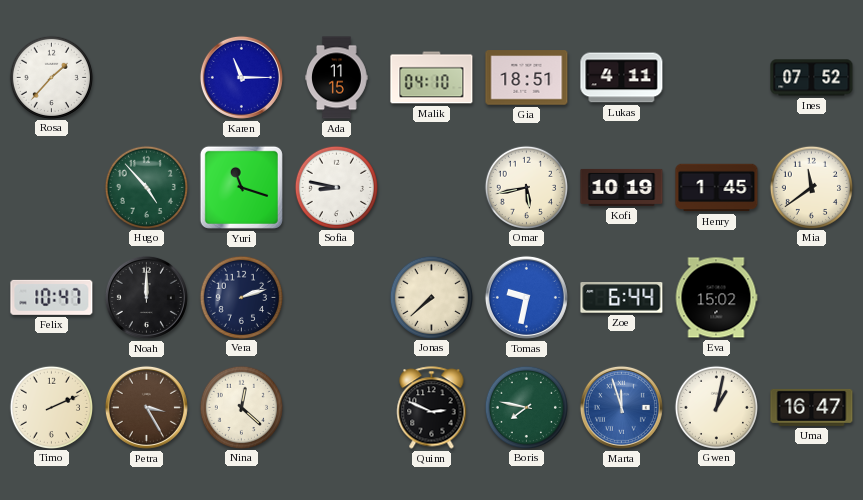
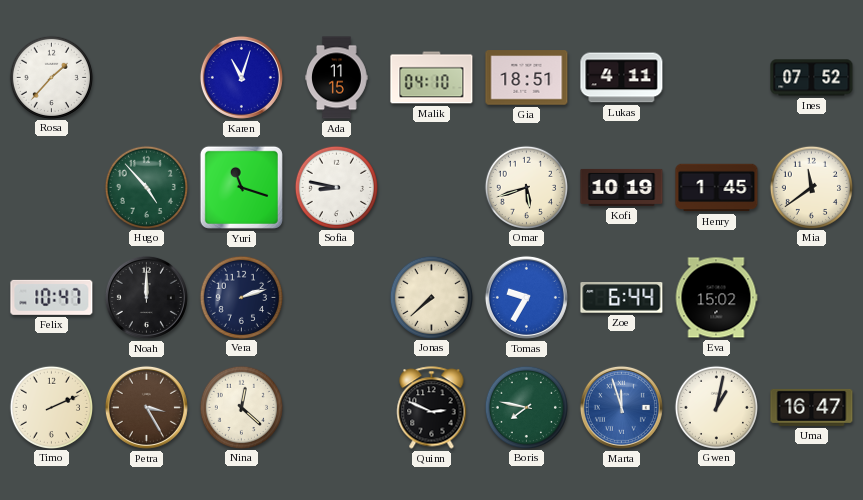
Karen: 11:15 -> 11:03 (241, 77)
Omar: 5:43 -> 5:42 (526, 187)
Tomas: 9:32 -> 9:35 (526, 297)
